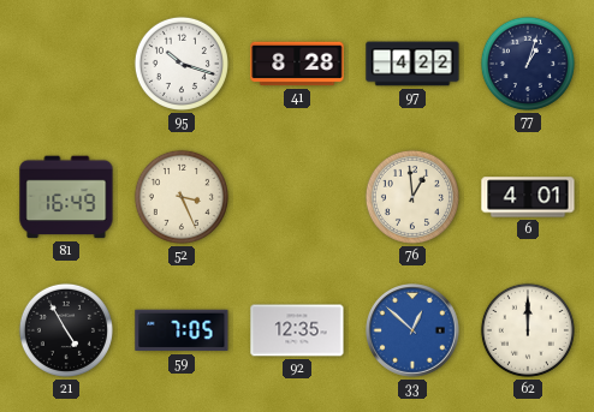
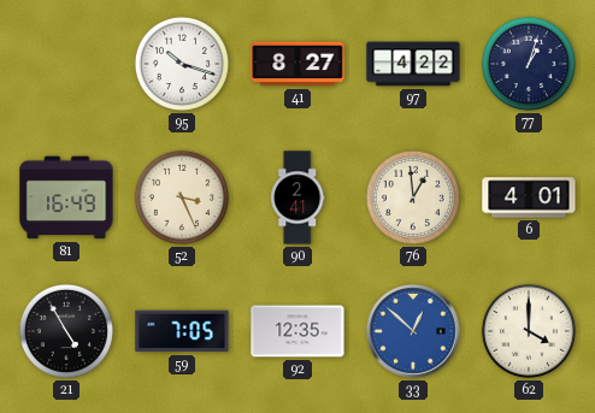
41: 8:28 -> 8:27 (297, 64)
90: none -> 2:41 (297, 197)
62: 12:00 -> 4:00 (529, 331)
